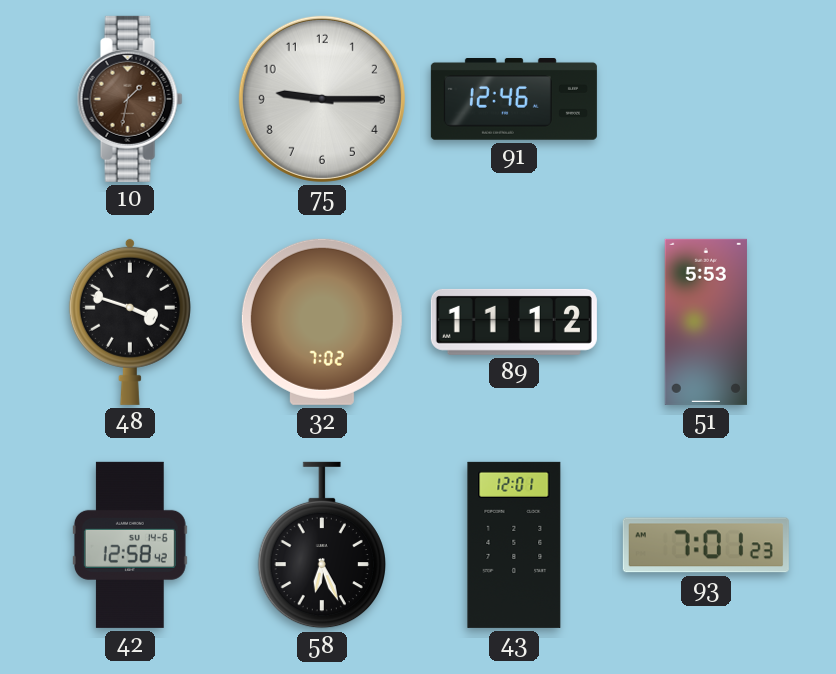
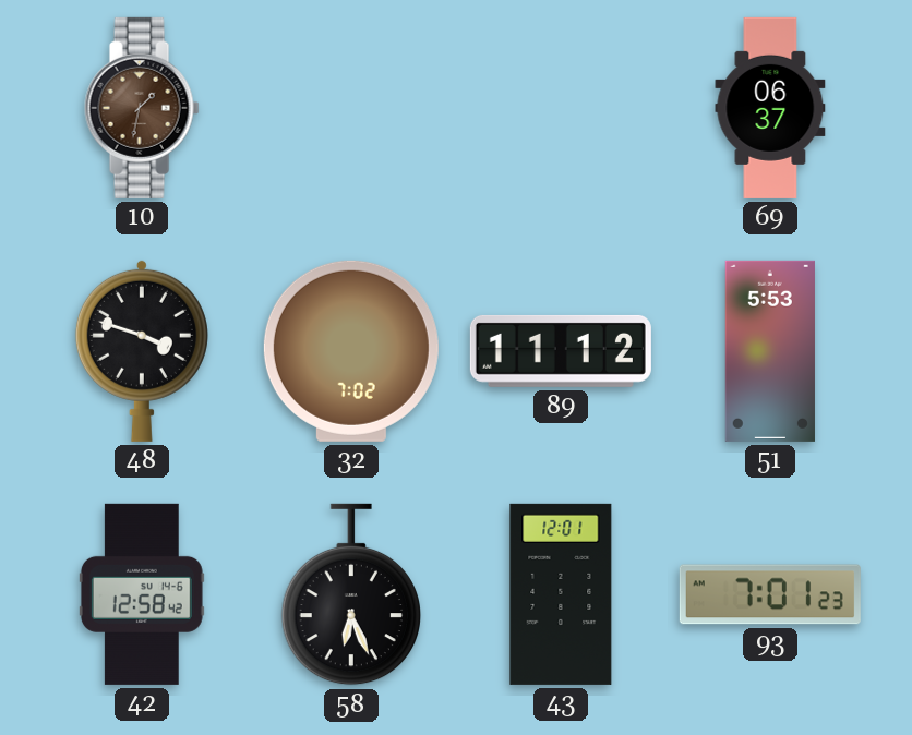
75: 9:15 -> none (322, 99)
91: 12:46 -> none (514, 100)
69: none -> 06:37 (770, 108)
